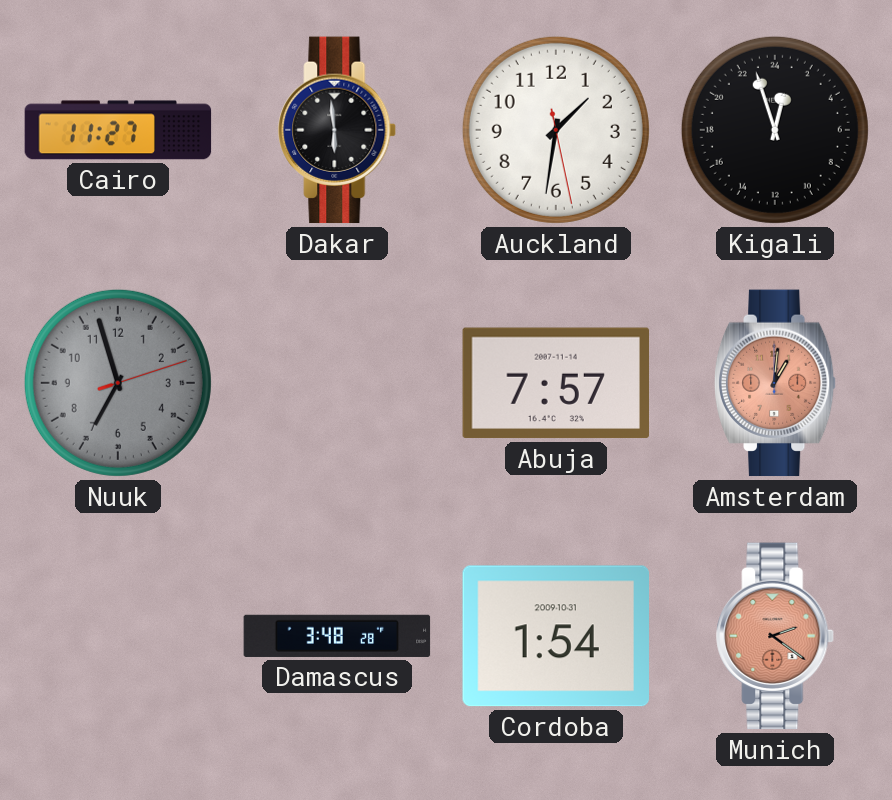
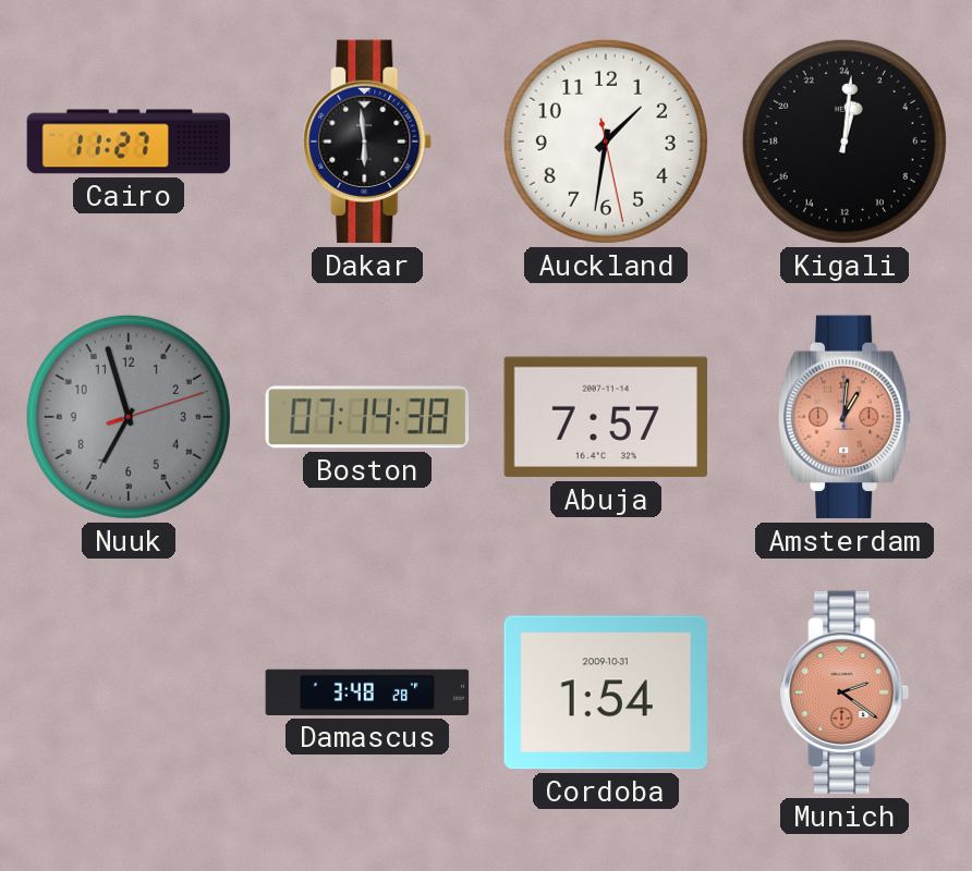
Kigali: 0:57 -> 1:01 (845, 142)
Boston: none -> 07:14 (367, 417)
